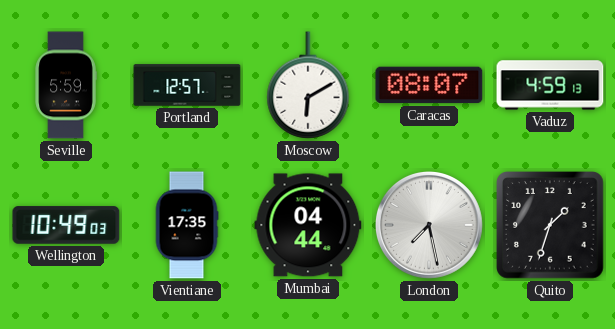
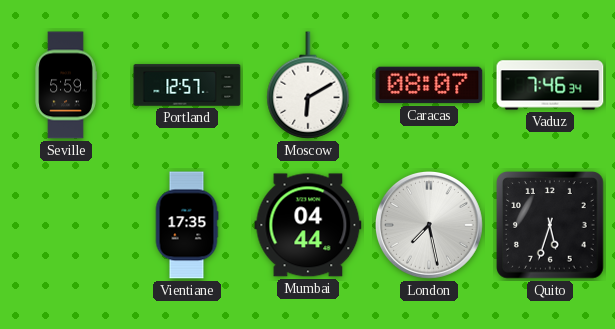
Vaduz: 4:59 -> 7:46 (550, 85)
Wellington: 10:49 -> none (66, 225)
Quito: 1:33 -> 5:33 (550, 225)
